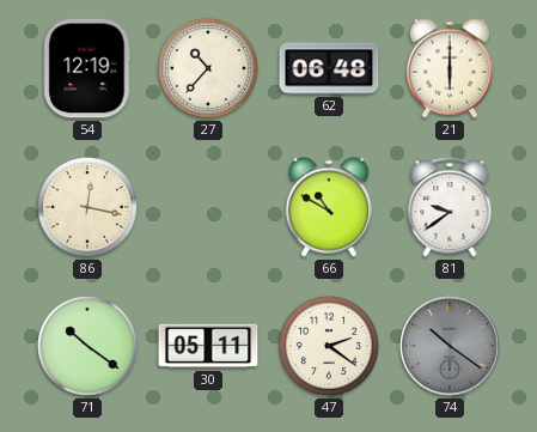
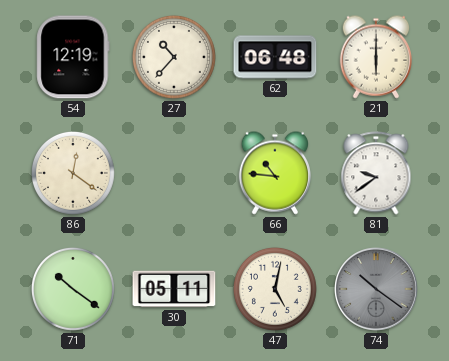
86: 12:17 -> 12:21 (73, 173)
66: 10:50 -> 10:46 (274, 173)
47: 2:21 -> 5:02 (275, 289)
